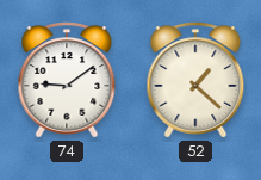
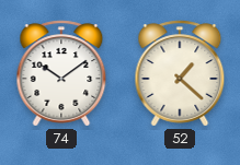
74: 9:09 -> 10:09 (61, 73)
